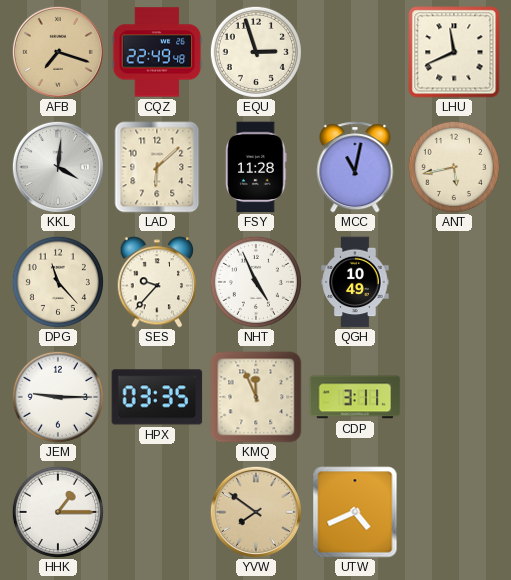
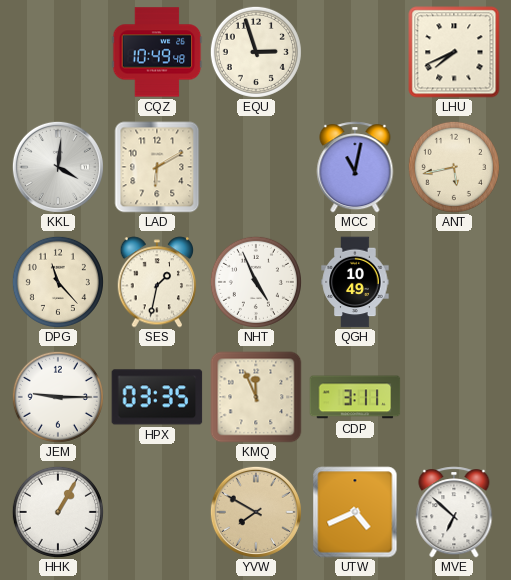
AFB: 7:18 -> none (58, 52)
CQZ: 22:49 -> 10:49 (157, 52)
LHU: 11:41 -> 7:41 (454, 52)
LAD: 6:08 -> 6:10 (157, 167)
FSY: 11:28 -> none (256, 167)
SES: 9:37 -> 1:32 (157, 282)
HHK: 1:15 -> 1:05 (58, 512)
YVW: 7:51 -> 7:50 (256, 512)
MVE: none -> 6:52 (454, 512)
